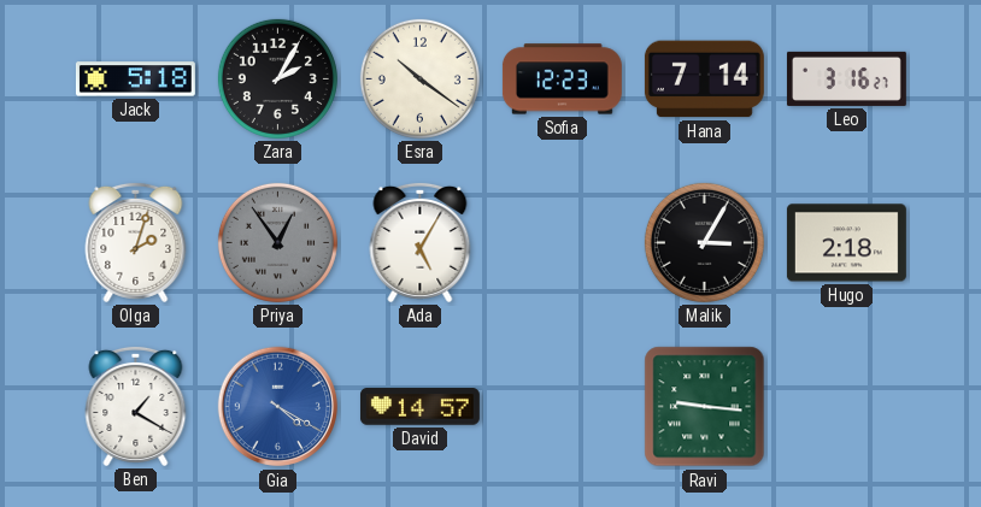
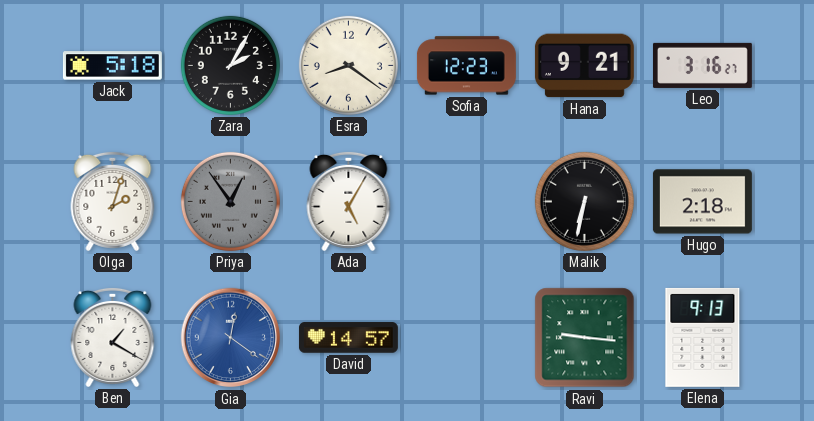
Esra: 10:21 -> 8:21 (348, 65)
Hana: 7:14 -> 9:21 (584, 66)
Malik: 3:05 -> 6:32 (584, 201)
Gia: 4:20 -> 12:21 (231, 338)
Elena: none -> 9:13 (703, 337)
